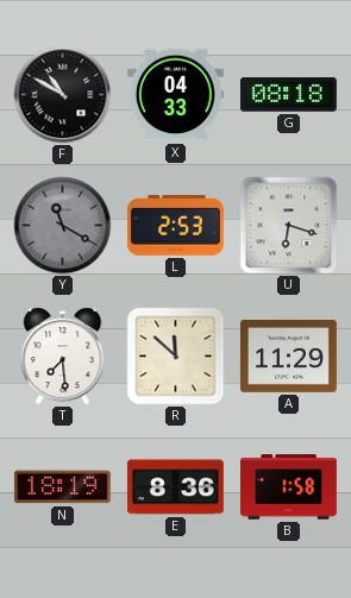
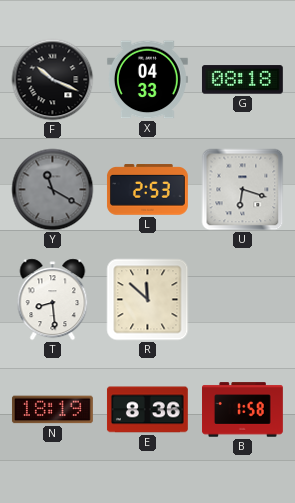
F: 10:50 -> 10:19 (53, 80)
T: 7:29 -> 8:29 (53, 300)
A: 11:29 -> none (288, 355)
